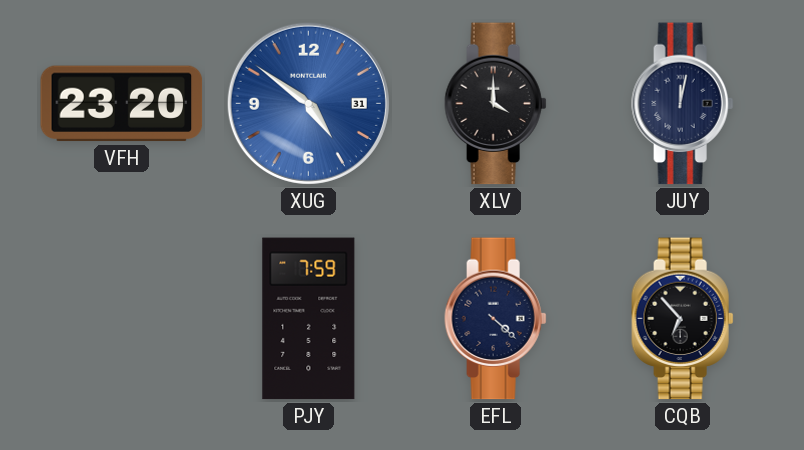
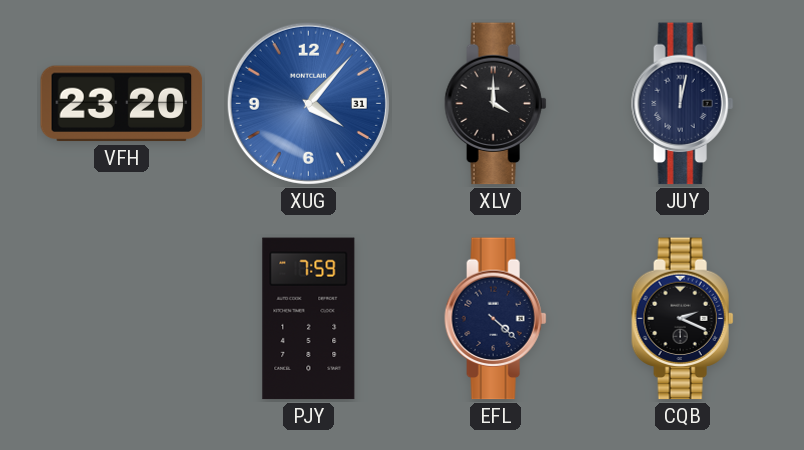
XUG: 4:51 -> 4:07 (308, 103)
CQB: 6:53 -> 2:19 (683, 319)
